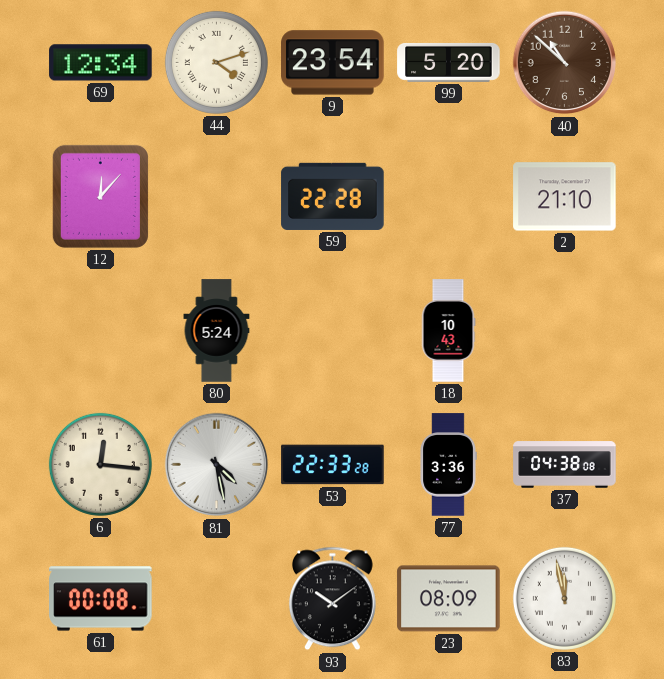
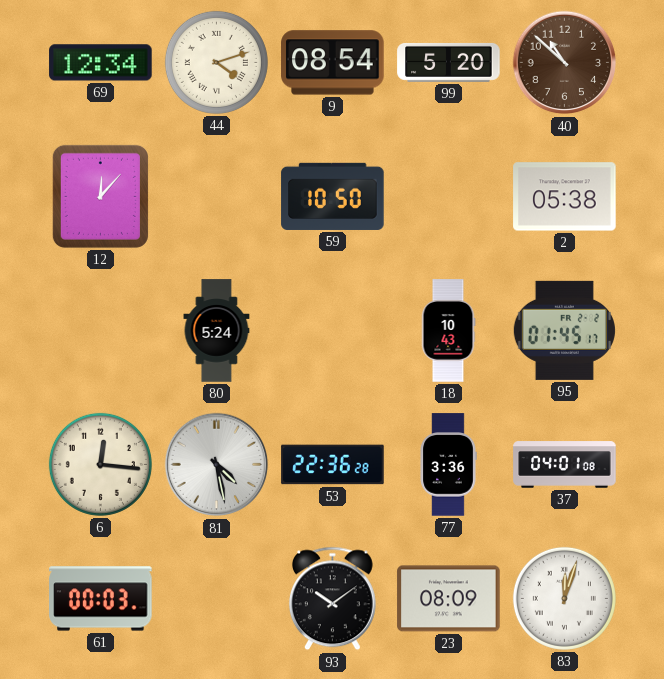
9: 23:54 -> 08:54 (333, 63)
59: 22:28 -> 10:50 (333, 196)
2: 21:10 -> 05:38 (565, 197)
95: none -> 01:45 (564, 330)
53: 22:33 -> 22:36 (333, 465)
37: 04:38 -> 04:01 (565, 465)
61: 00:08 -> 00:03 (101, 599)
83: 11:58 -> 12:03 (564, 598)
